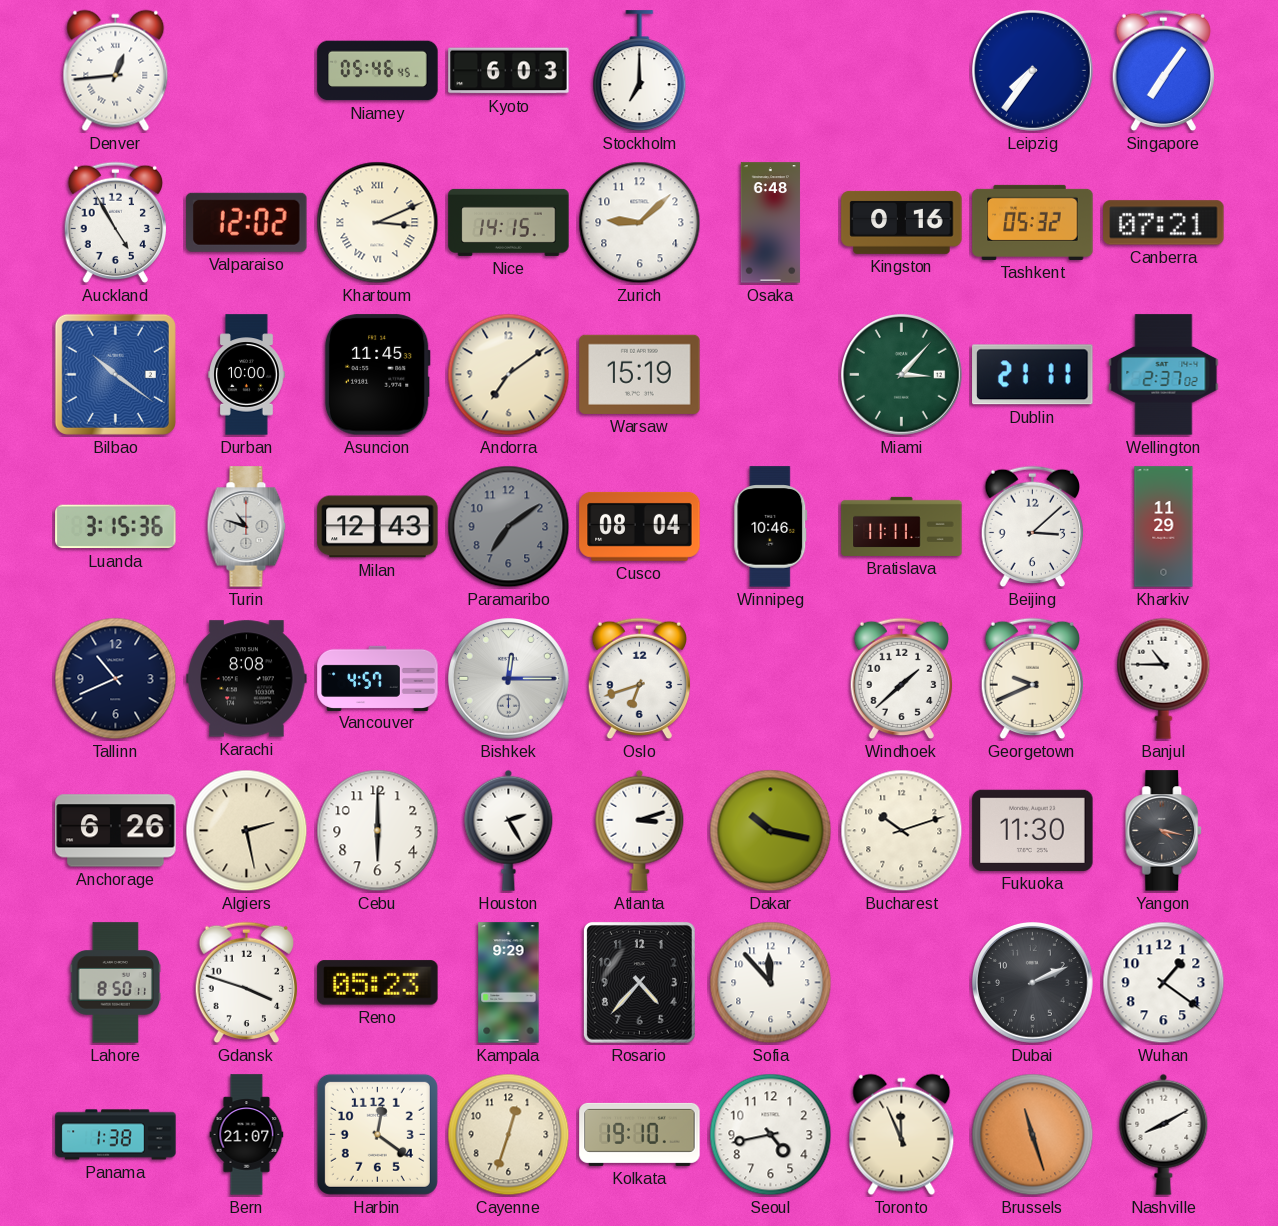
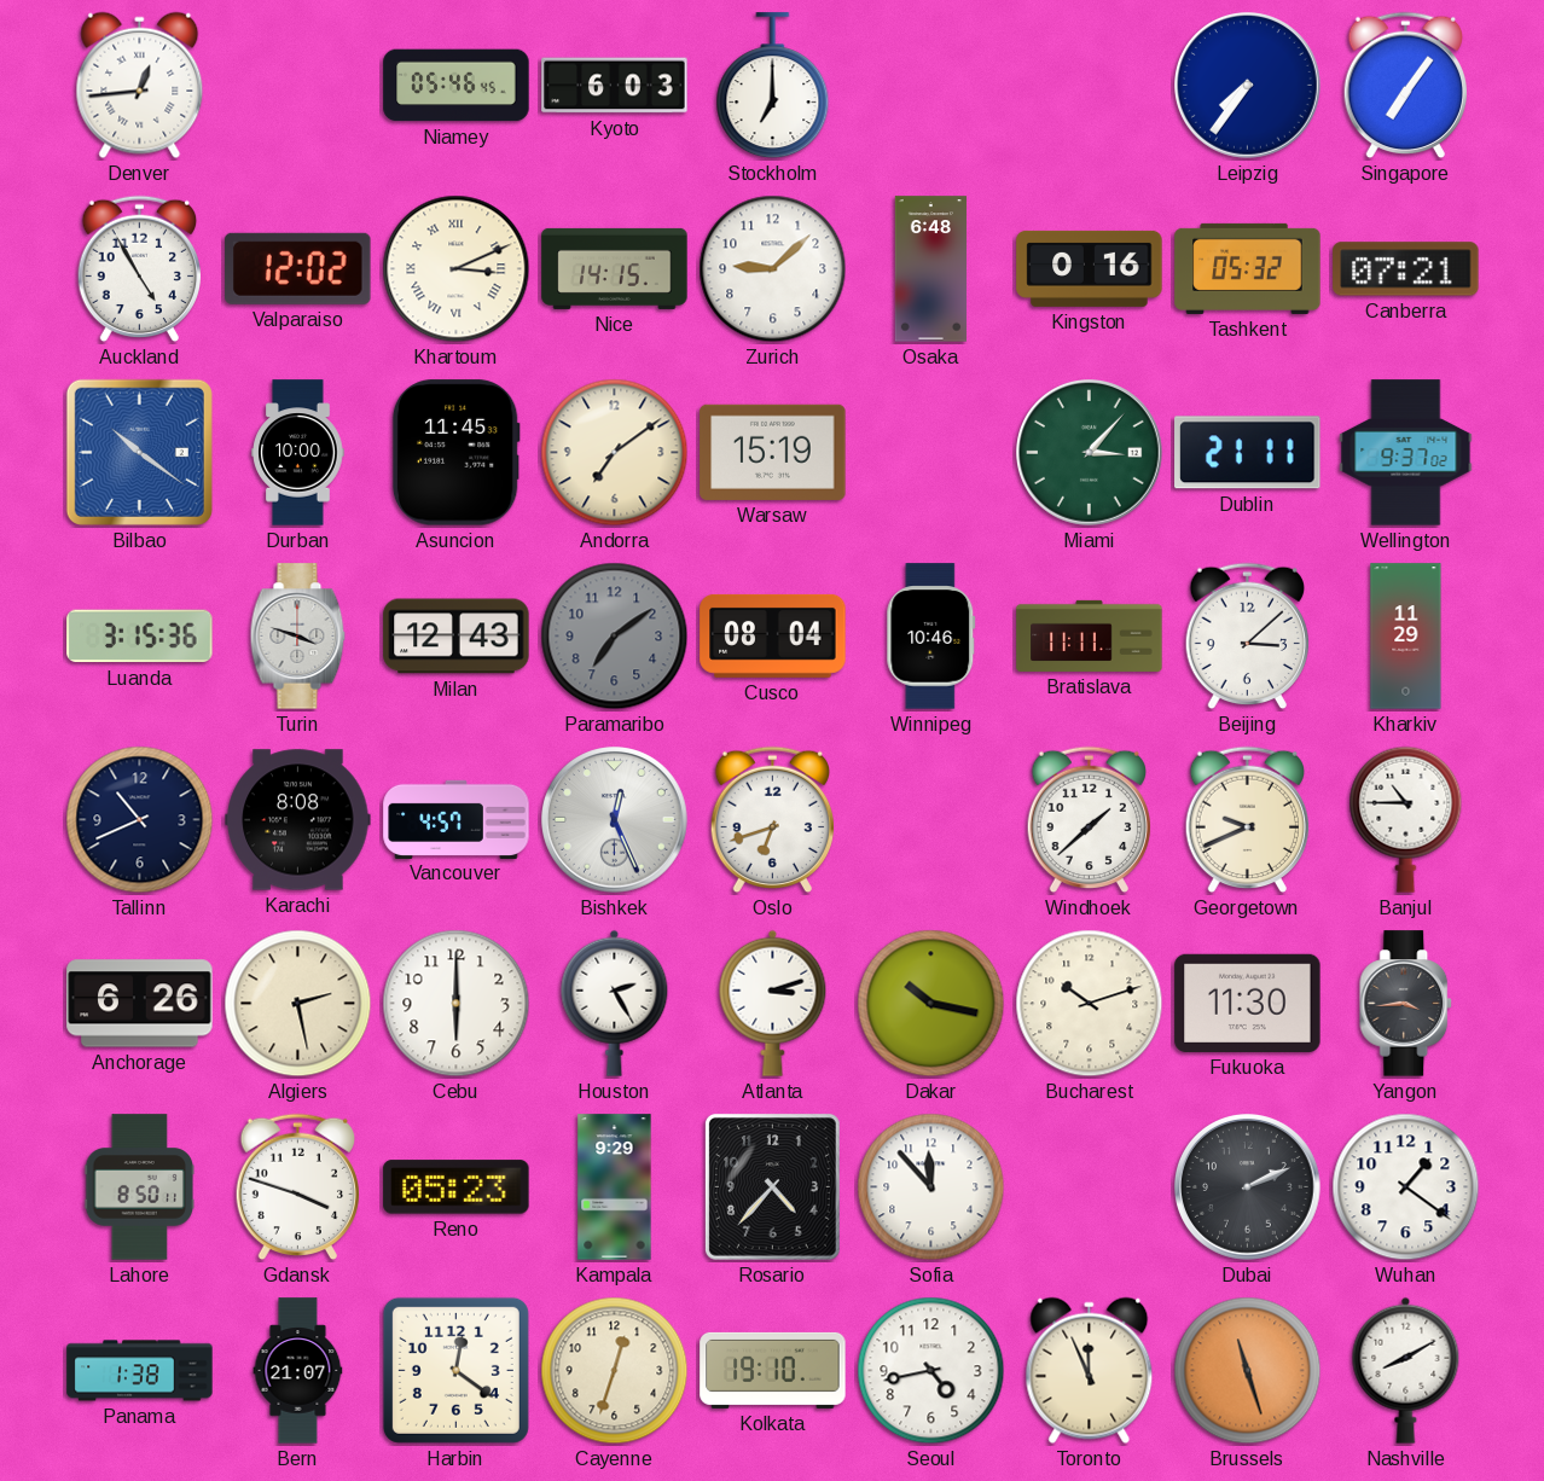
Wellington: 2:37 -> 9:37 (1406, 453)
Turin: 10:48 -> 3:48 (298, 637)
Bishkek: 12:15 -> 12:26 (615, 820)
Yangon: 4:17 -> 3:44 (1406, 1004)
